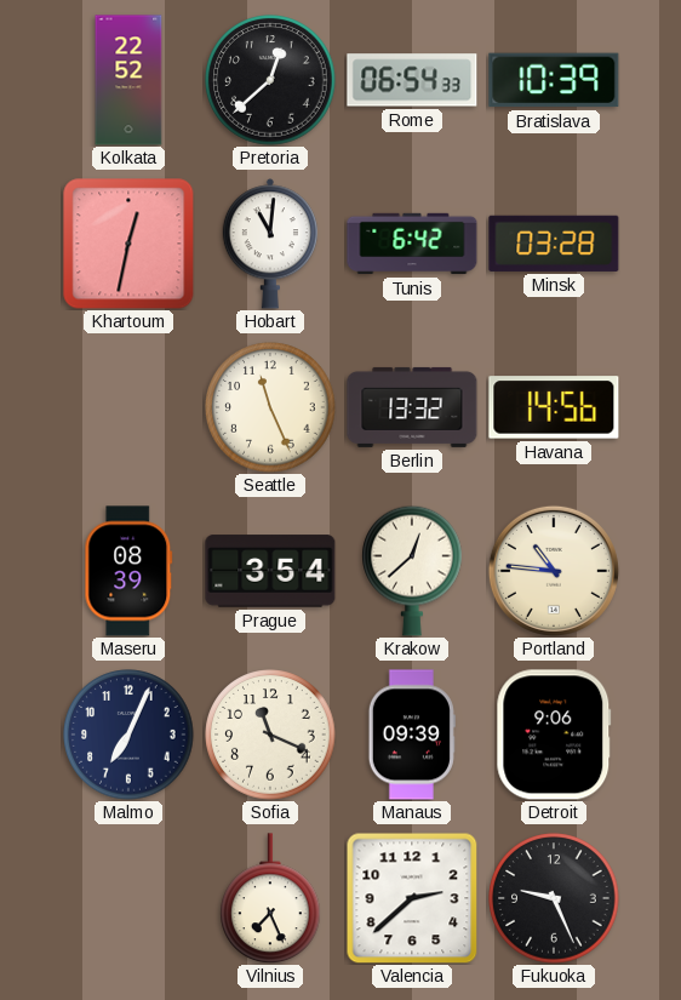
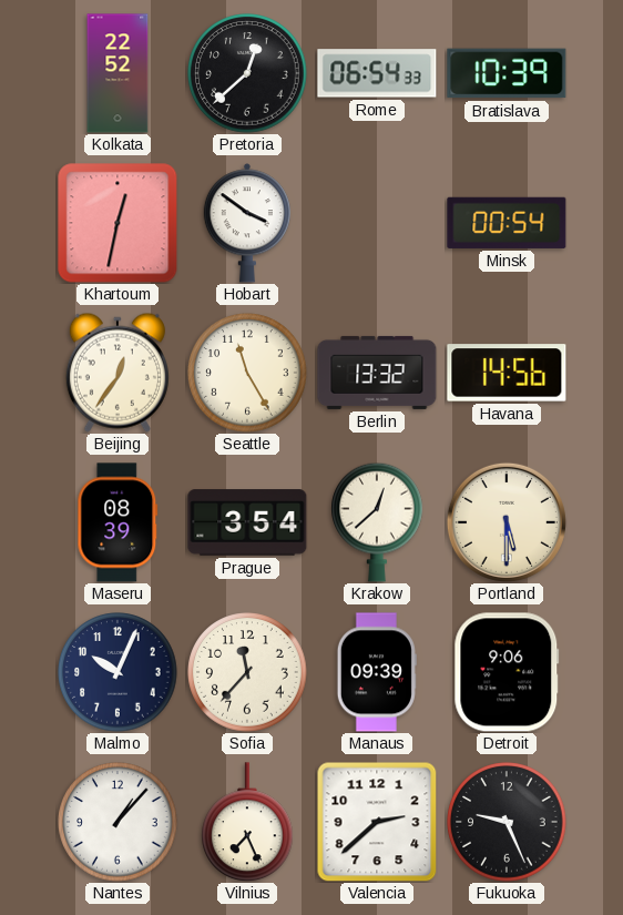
Hobart: 11:01 -> 3:51 (246, 223)
Tunis: 6:42 -> none (412, 244)
Minsk: 03:28 -> 00:54 (507, 223)
Beijing: none -> 12:36 (118, 373)
Seattle: 11:26 -> 11:25 (247, 373)
Portland: 10:46 -> 5:30 (507, 522)
Malmo: 7:04 -> 10:04 (118, 672)
Sofia: 11:19 -> 11:37 (247, 672)
Nantes: none -> 1:07 (118, 822)
